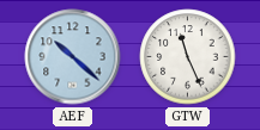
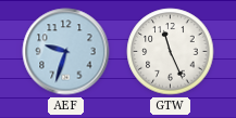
AEF: 10:22 -> 9:33 (66, 52)
